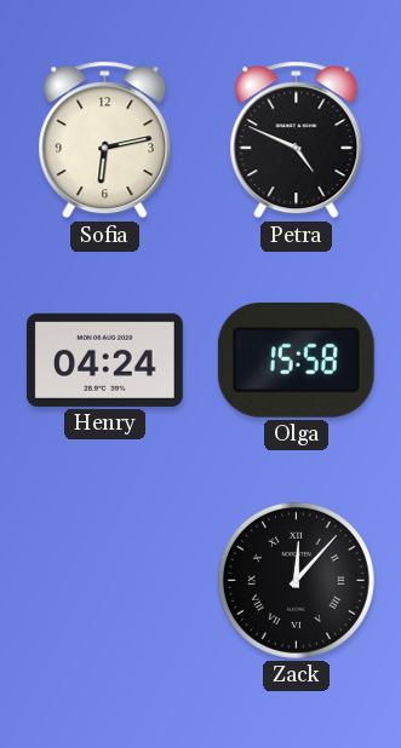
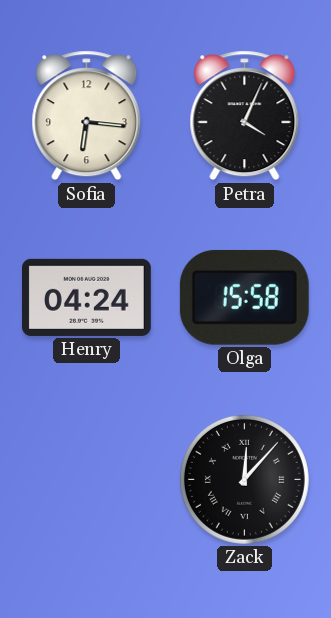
Sofia: 6:13 -> 6:16 (87, 116)
Petra: 4:49 -> 4:04 (245, 116)
